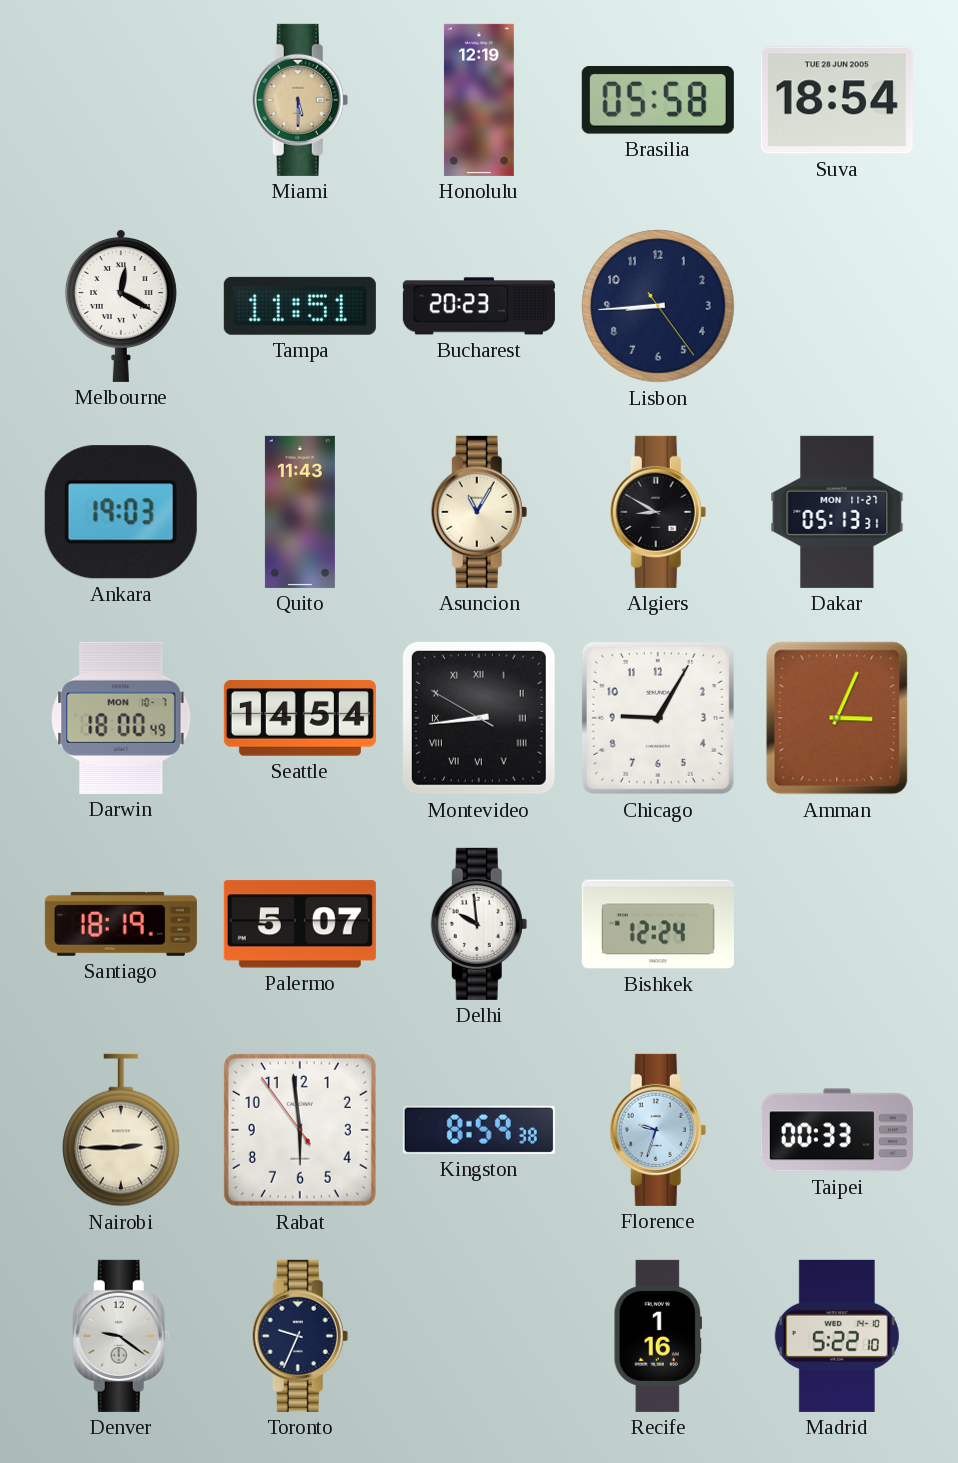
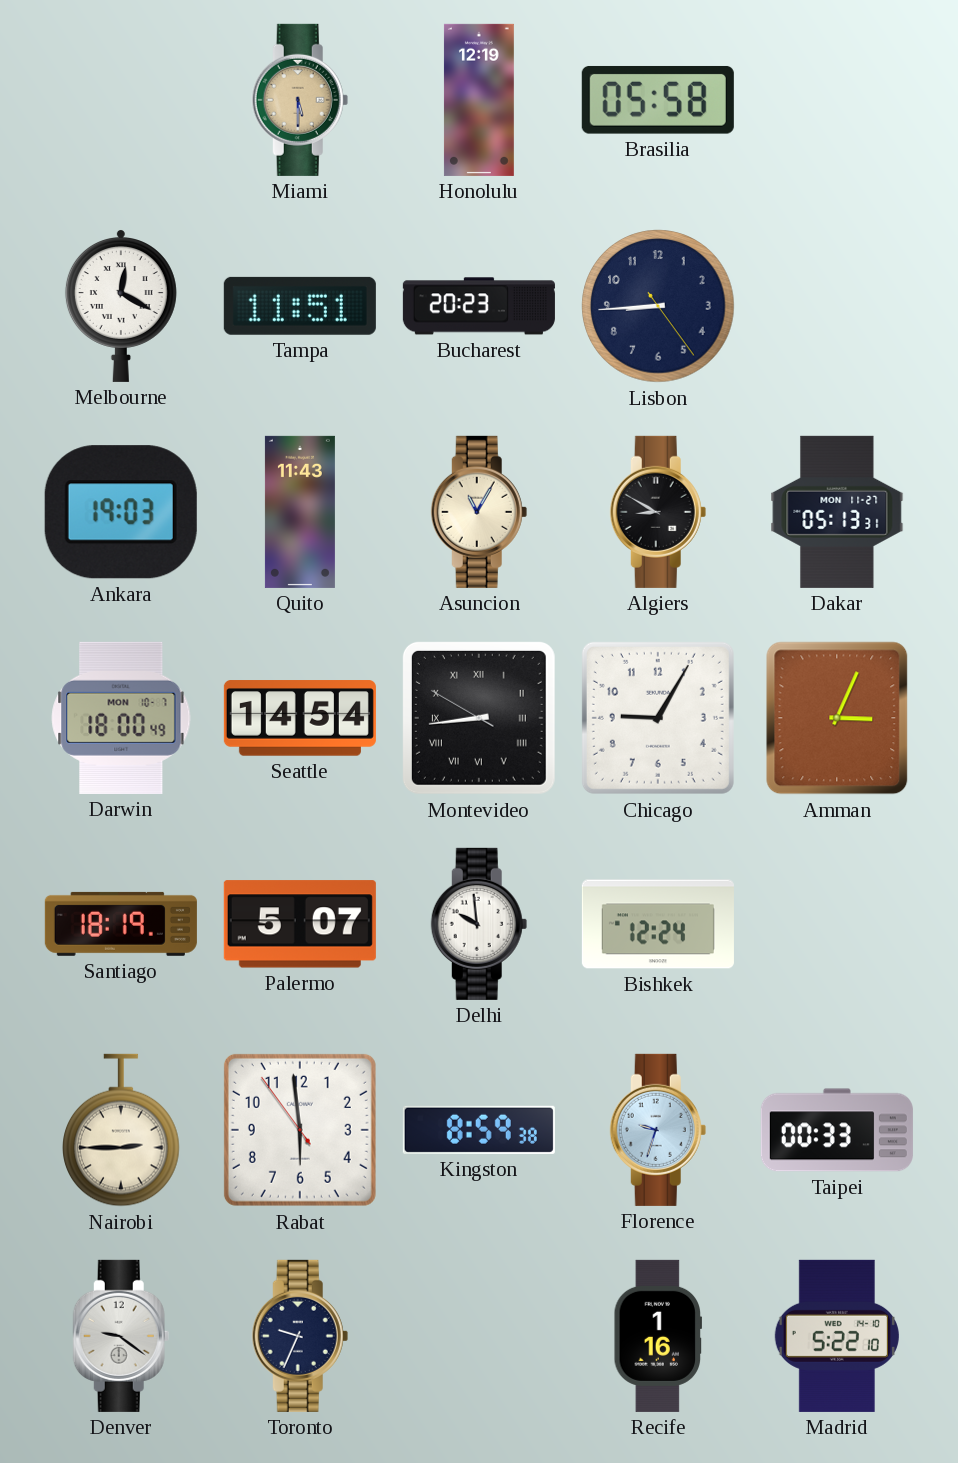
Suva: 18:54 -> none (837, 100)
